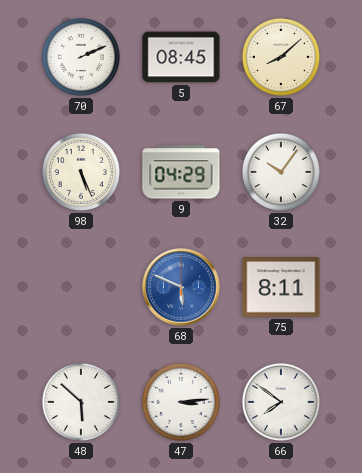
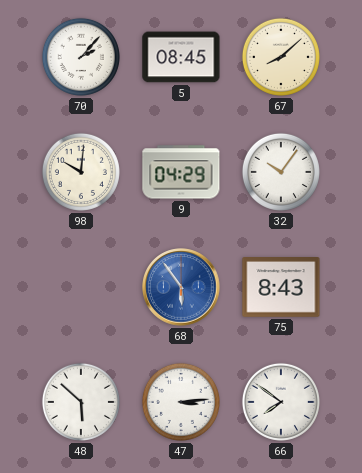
70: 2:11 -> 2:07 (81, 57)
98: 5:26 -> 10:01 (81, 172)
68: 5:49 -> 5:54 (181, 287)
75: 8:11 -> 8:43 (281, 288)
